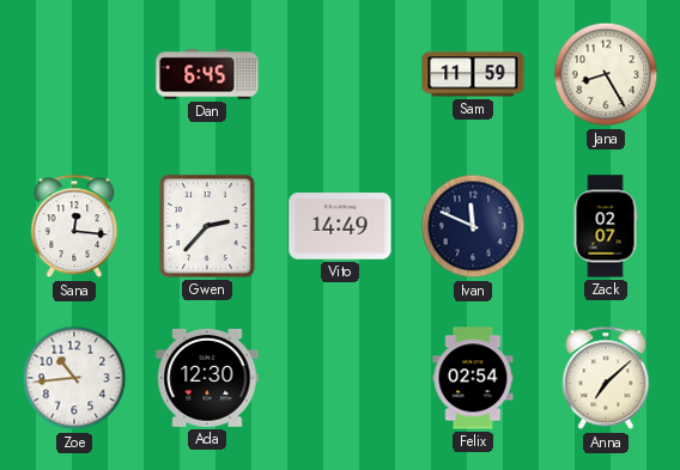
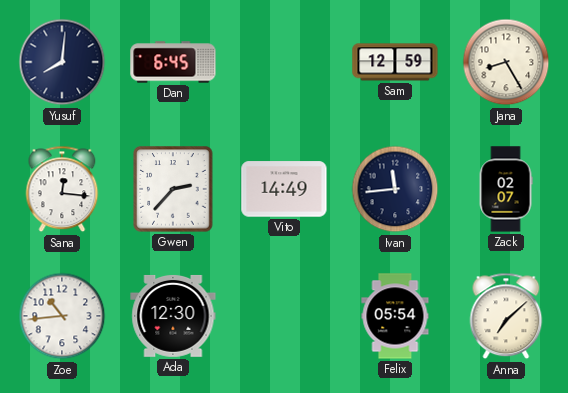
Yusuf: none -> 8:01 (62, 62)
Sam: 11:59 -> 12:59 (395, 62)
Ivan: 11:49 -> 11:44 (395, 189)
Felix: 02:54 -> 05:54 (395, 316)
